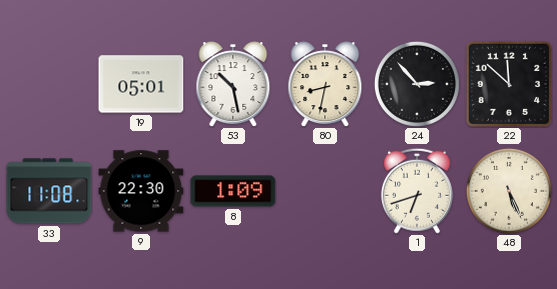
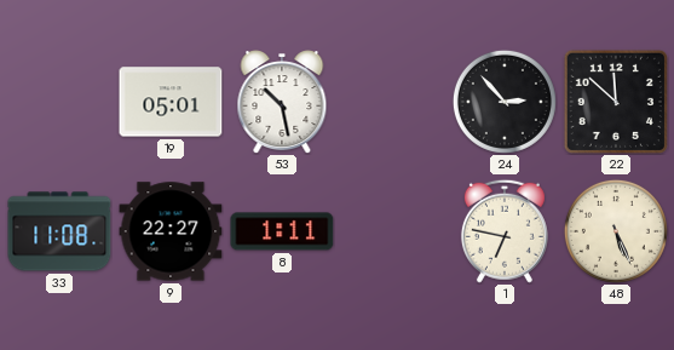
80: 8:32 -> none (325, 84)
9: 22:30 -> 22:27 (171, 231)
8: 1:09 -> 1:11 (282, 231)
1: 6:42 -> 6:47 (505, 231)
